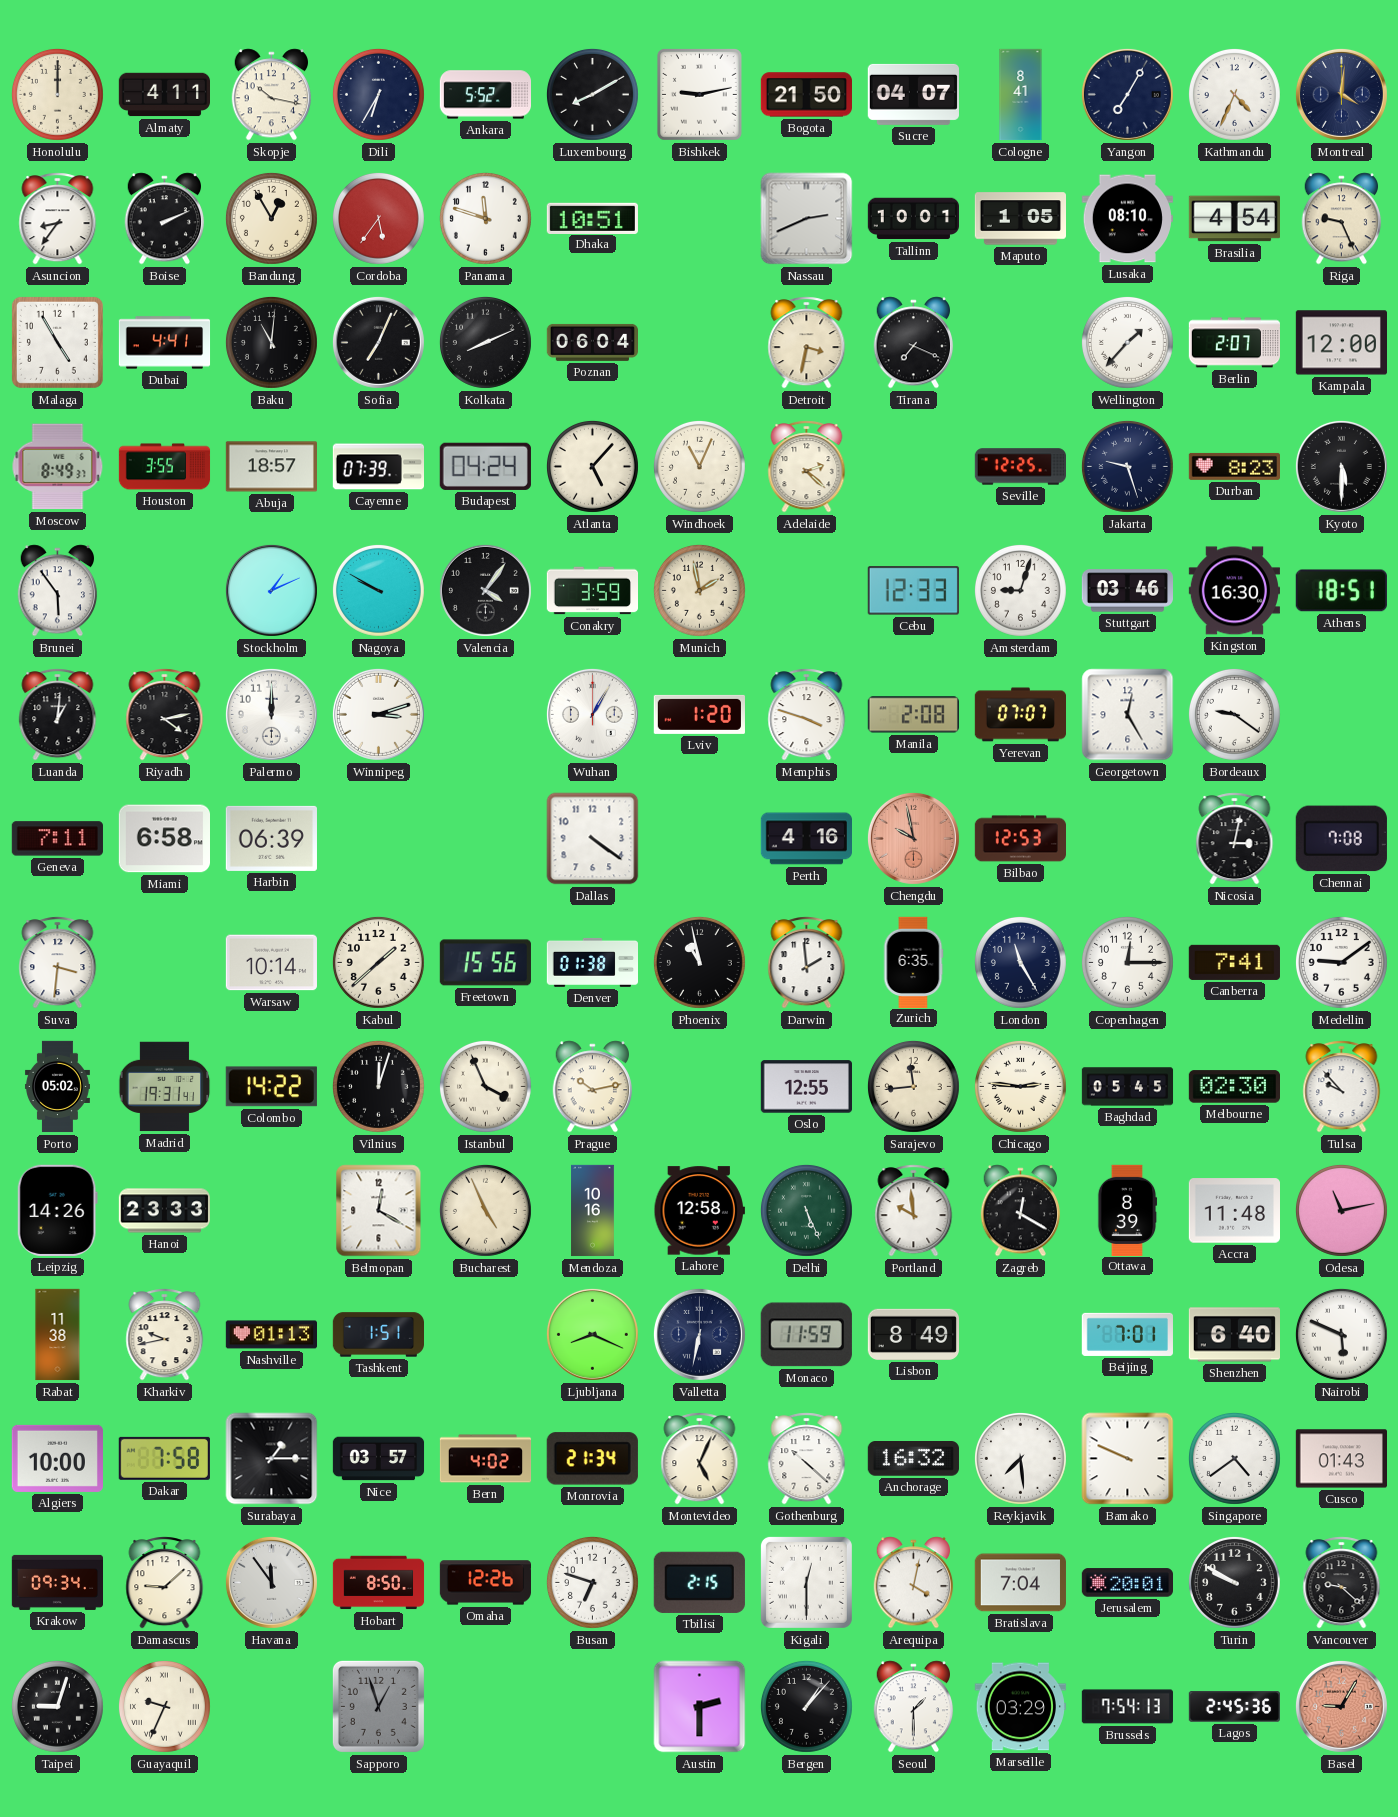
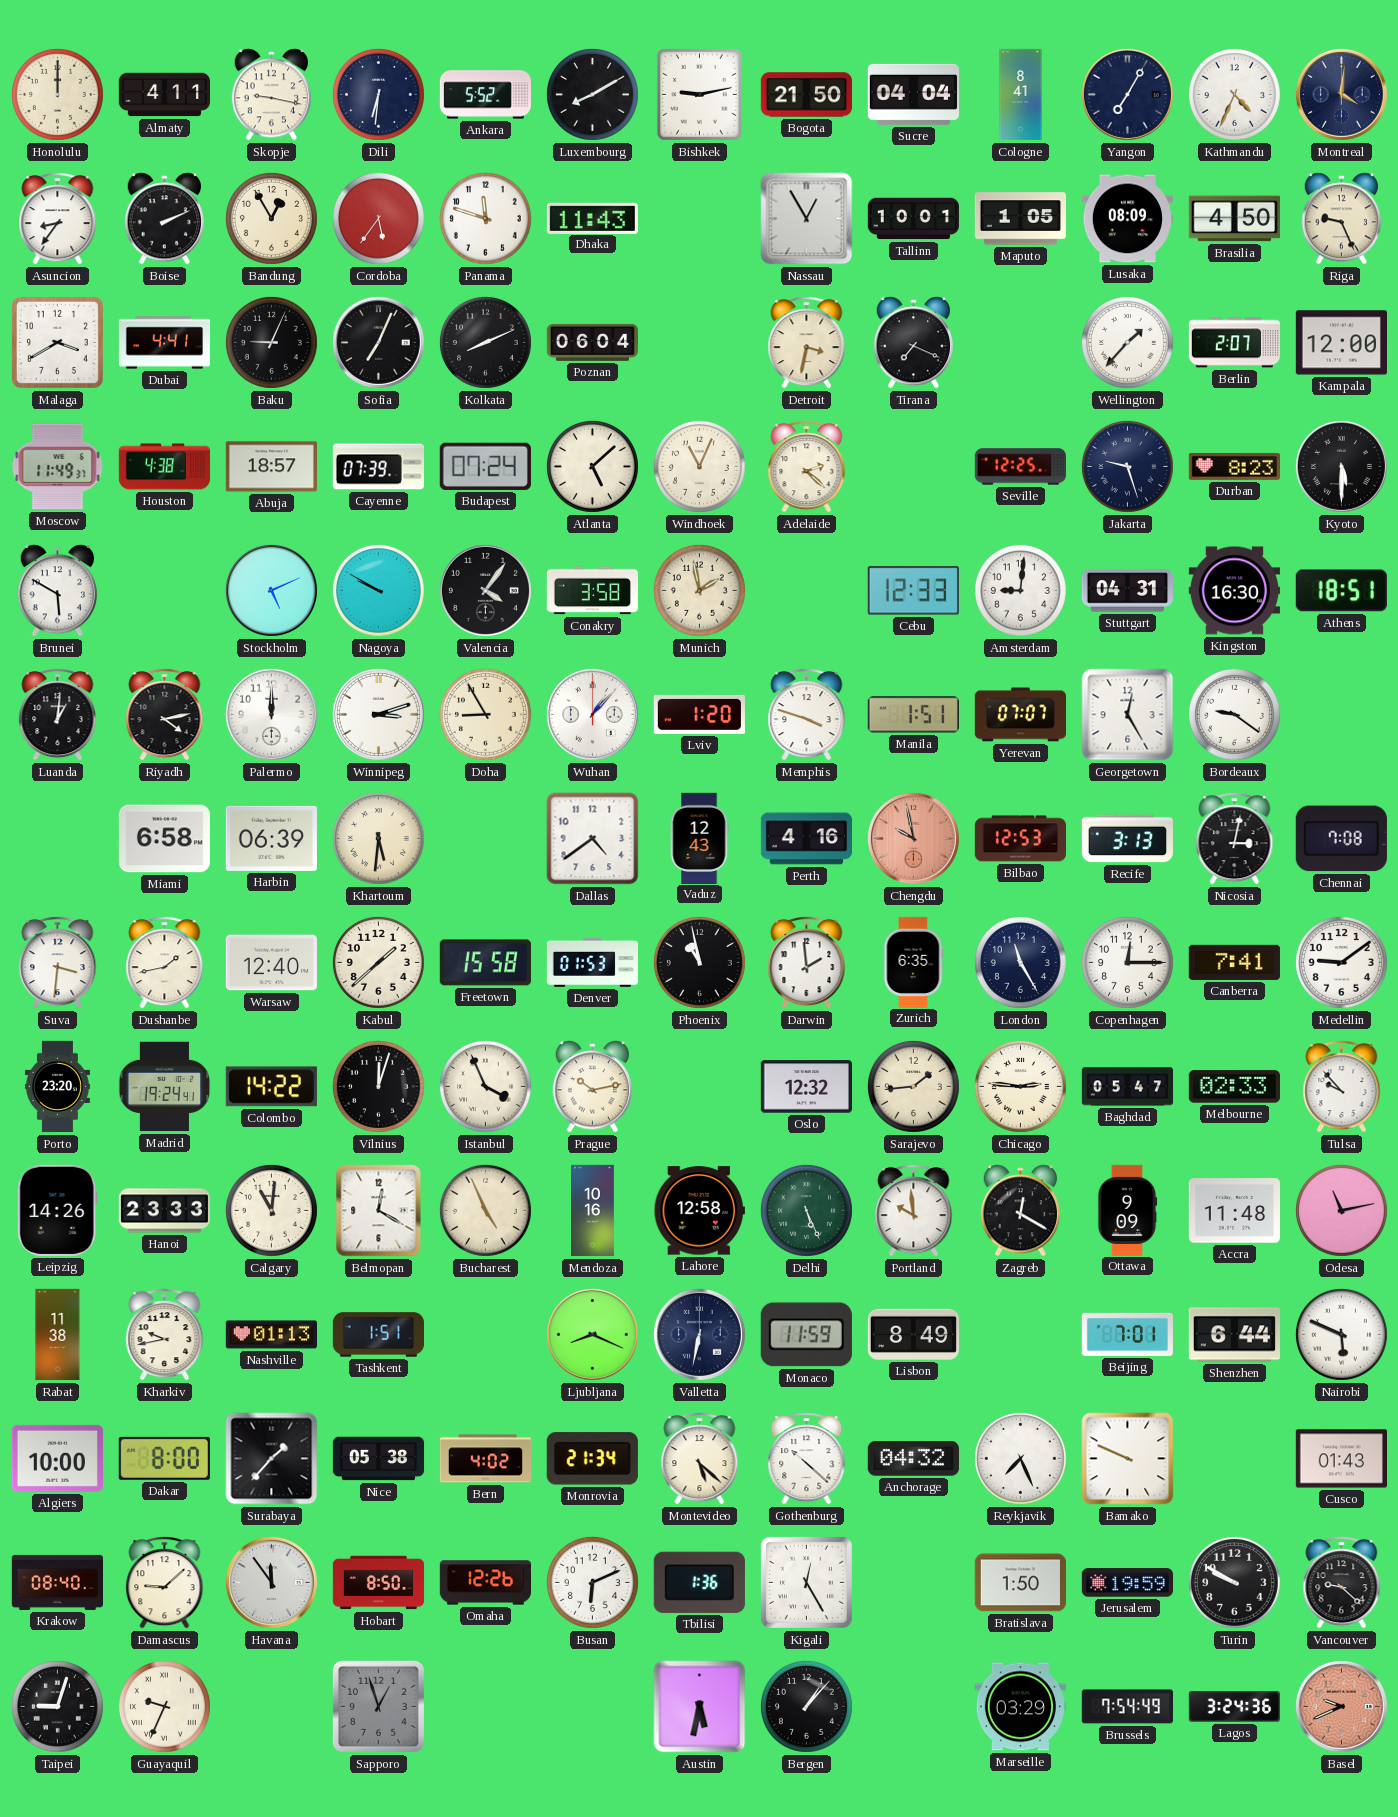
Skopje: 10:17 -> 9:17 (272, 95)
Dili: 6:35 -> 6:31 (378, 94)
Sucre: 04:07 -> 04:04 (913, 94)
Dhaka: 10:51 -> 11:43 (592, 218)
Nassau: 2:41 -> 12:55 (807, 219)
Lusaka: 08:10 -> 08:09 (1127, 219)
Brasilia: 4:54 -> 4:50 (1234, 219)
Malaga: 4:55 -> 3:40 (57, 342)
Baku: 11:01 -> 9:04 (271, 342)
Moscow: 8:49 -> 11:49 (58, 467)
Houston: 3:55 -> 4:38 (165, 467)
Budapest: 04:24 -> 07:24 (485, 466)
Atlanta: 5:07 -> 5:08 (592, 466)
Brunei: 5:54 -> 5:50 (58, 591)
Stockholm: 1:11 -> 5:11 (271, 590)
Conakry: 3:59 -> 3:58 (592, 591)
Amsterdam: 9:03 -> 9:01 (1020, 590)
Stuttgart: 03:46 -> 04:31 (1127, 591)
Doha: none -> 8:55 (485, 714)
Wuhan: 1:05 -> 1:07 (592, 714)
Manila: 2:08 -> 1:51 (913, 715)
Geneva: 7:11 -> none (57, 839)
Khartoum: none -> 5:31 (378, 838)
Dallas: 4:21 -> 4:39 (593, 839)
Vaduz: none -> 12:43 (699, 838)
Recife: none -> 3:13 (1127, 839)
Dushanbe: none -> 1:43 (165, 963)
Warsaw: 10:14 -> 12:40 (271, 963)
Freetown: 15:56 -> 15:58 (485, 963)
Denver: 01:38 -> 01:53 (592, 962)
Porto: 05:02 -> 23:20 (57, 1087)
Madrid: 19:31 -> 19:24 (165, 1087)
Oslo: 12:55 -> 12:32 (806, 1087)
Sarajevo: 11:44 -> 1:44 (913, 1086)
Baghdad: 05:45 -> 05:47 (1128, 1087)
Melbourne: 02:30 -> 02:33 (1234, 1087)
Calgary: none -> 11:01 (271, 1210)
Ottawa: 8:39 -> 9:09 (1127, 1210)
Shenzhen: 6:40 -> 6:44 (1234, 1335)
Dakar: 7:58 -> 8:00 (164, 1458)
Surabaya: 1:15 -> 1:37 (272, 1459)
Nice: 03:57 -> 05:38 (379, 1459)
Montevideo: 5:04 -> 5:22 (700, 1459)
Anchorage: 16:32 -> 04:32 (913, 1459)
Reykjavik: 7:29 -> 7:26 (1020, 1458)
Singapore: 4:39 -> none (1234, 1458)
Krakow: 09:34 -> 08:40 (57, 1582)
Busan: 6:48 -> 6:11 (592, 1582)
Tbilisi: 2:15 -> 1:36 (699, 1582)
Kigali: 12:30 -> 12:25 (806, 1582)
Arequipa: 4:02 -> none (914, 1583)
Bratislava: 7:04 -> 1:50 (1020, 1583)
Jerusalem: 20:01 -> 19:59 (1127, 1583)
Austin: 2:30 -> 5:32 (700, 1707)
Seoul: 1:30 -> none (914, 1707)
Brussels: 7:54:13 -> 7:54:49 (1127, 1707)
Lagos: 2:45 -> 3:24 (1234, 1707)
Basel: 9:05 -> 9:41 (1341, 1706)
